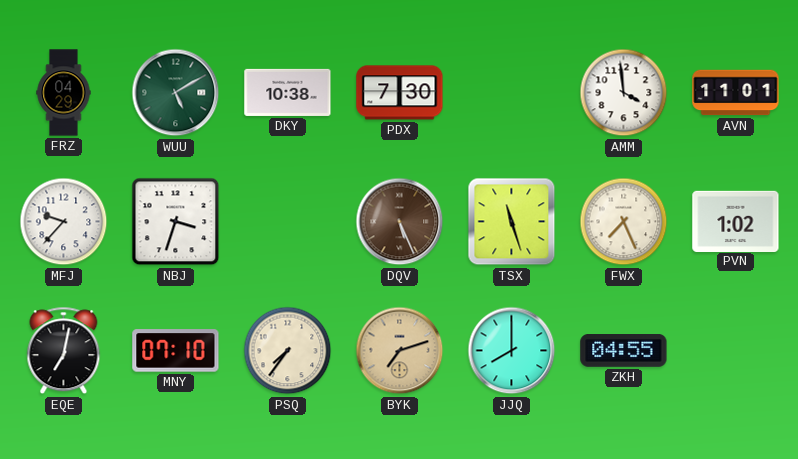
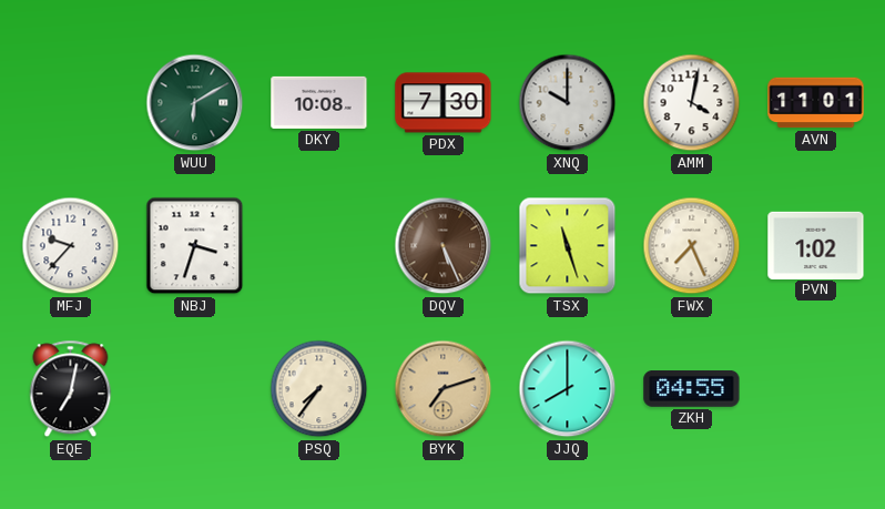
FRZ: 04:29 -> none (64, 93)
WUU: 5:10 -> 6:10 (195, 103)
DKY: 10:38 -> 10:08 (319, 102)
XNQ: none -> 10:00 (568, 103)
AMM: 3:59 -> 4:02 (692, 103)
MNY: 07:10 -> none (176, 351)
